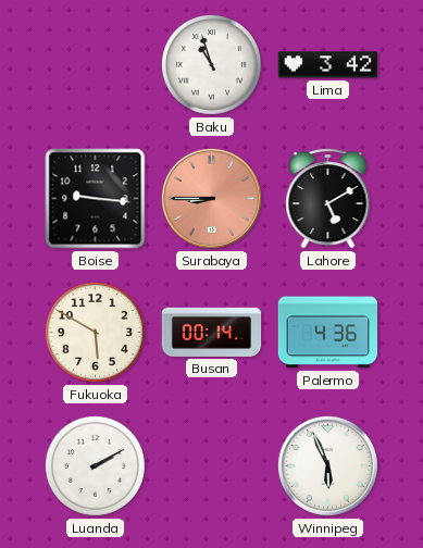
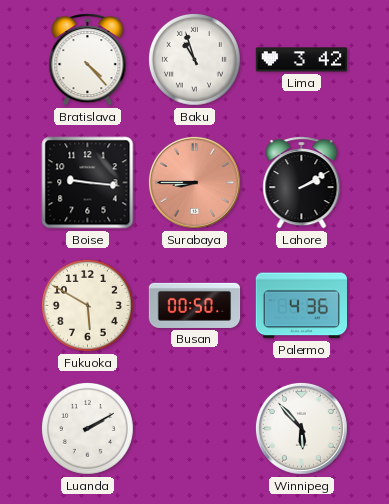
Bratislava: none -> 4:23 (88, 60)
Lahore: 5:10 -> 2:10 (302, 183)
Busan: 00:14 -> 00:50 (195, 305)
Winnipeg: 5:56 -> 5:53 (301, 428)
